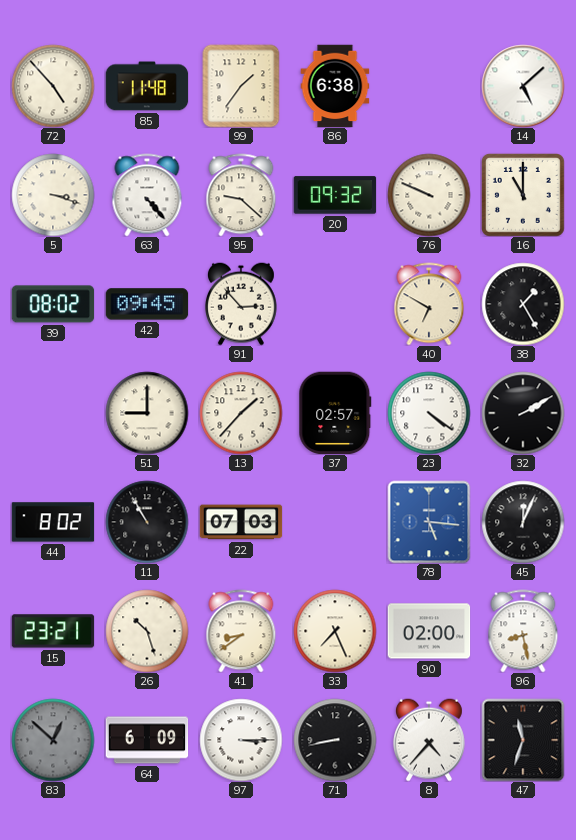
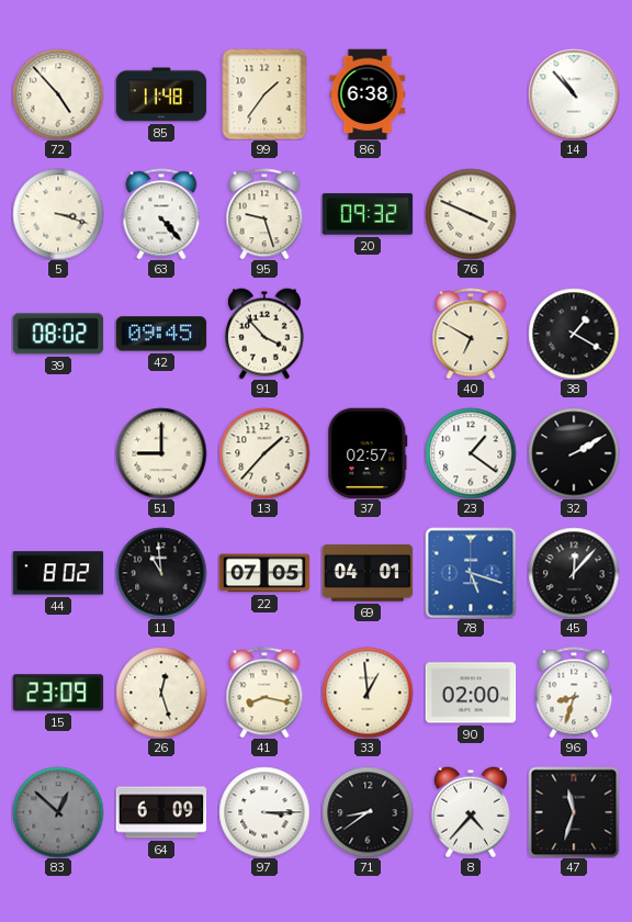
14: 5:08 -> 10:53 (574, 94)
95: 9:22 -> 9:27 (264, 214)
76: 9:49 -> 3:49 (471, 214)
16: 11:00 -> none (523, 195)
91: 2:53 -> 3:53 (264, 334)
38: 1:25 -> 1:20 (574, 334)
23: 4:21 -> 1:21 (471, 453)
11: 10:55 -> 10:59 (161, 573)
22: 07:03 -> 07:05 (264, 573)
69: none -> 04:01 (368, 573)
78: 5:16 -> 5:18 (471, 573)
45: 12:04 -> 12:07 (574, 573)
15: 23:21 -> 23:09 (58, 693)
26: 10:27 -> 12:27 (161, 693)
41: 8:39 -> 8:17 (264, 693)
33: 7:26 -> 12:59 (368, 693)
96: 8:28 -> 8:33 (574, 693)
71: 8:43 -> 8:39 (368, 812)
